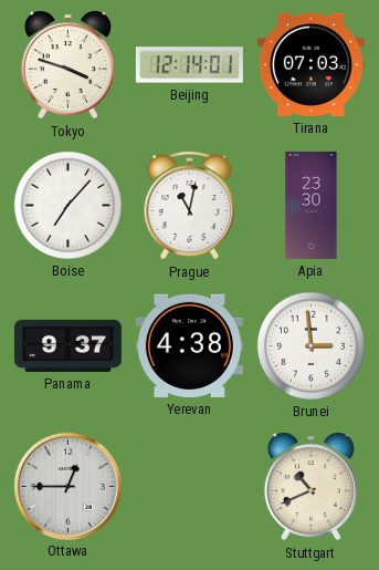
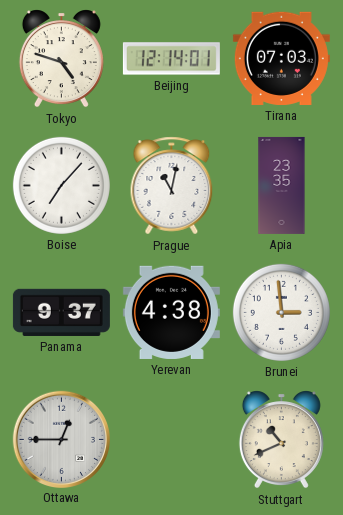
Tokyo: 3:48 -> 4:48 (61, 59)
Apia: 23:30 -> 23:35 (282, 185)
